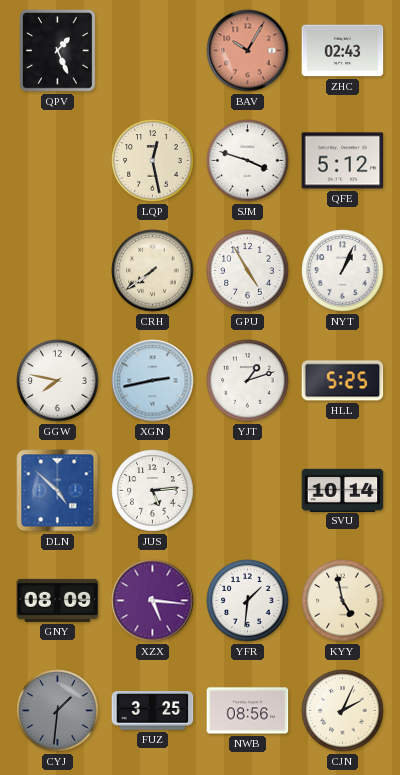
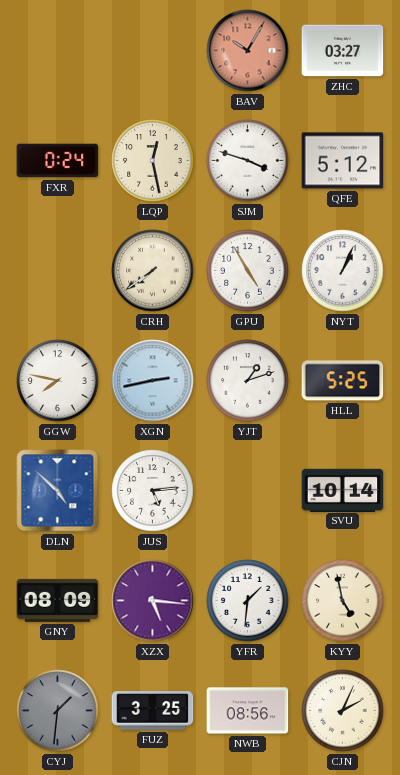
QPV: 1:26 -> none (58, 51)
ZHC: 02:43 -> 03:27 (343, 51)
FXR: none -> 0:24 (58, 161)
